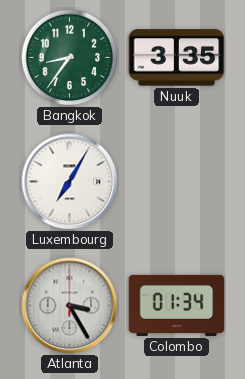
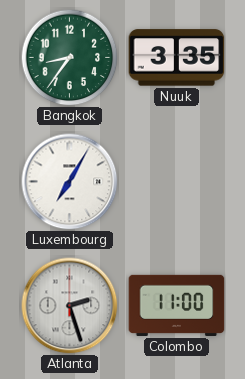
Atlanta: 3:25 -> 2:27 (70, 306)
Colombo: 01:34 -> 11:00 (177, 305)
